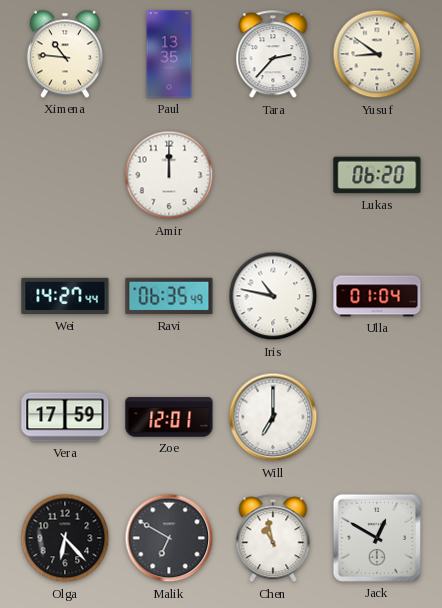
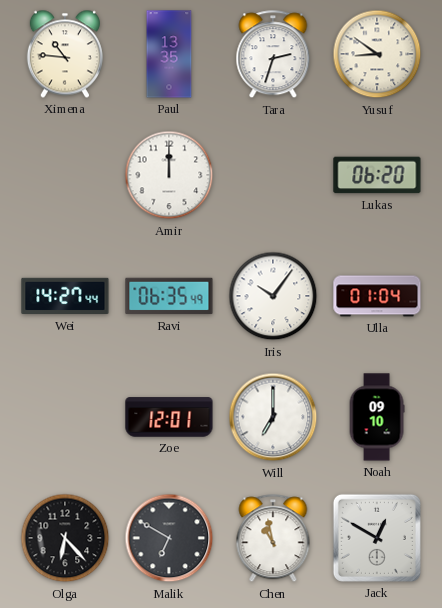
Tara: 2:37 -> 2:33 (273, 55)
Iris: 10:47 -> 10:06 (273, 296)
Vera: 17:59 -> none (65, 417)
Noah: none -> 09:10 (377, 417)
